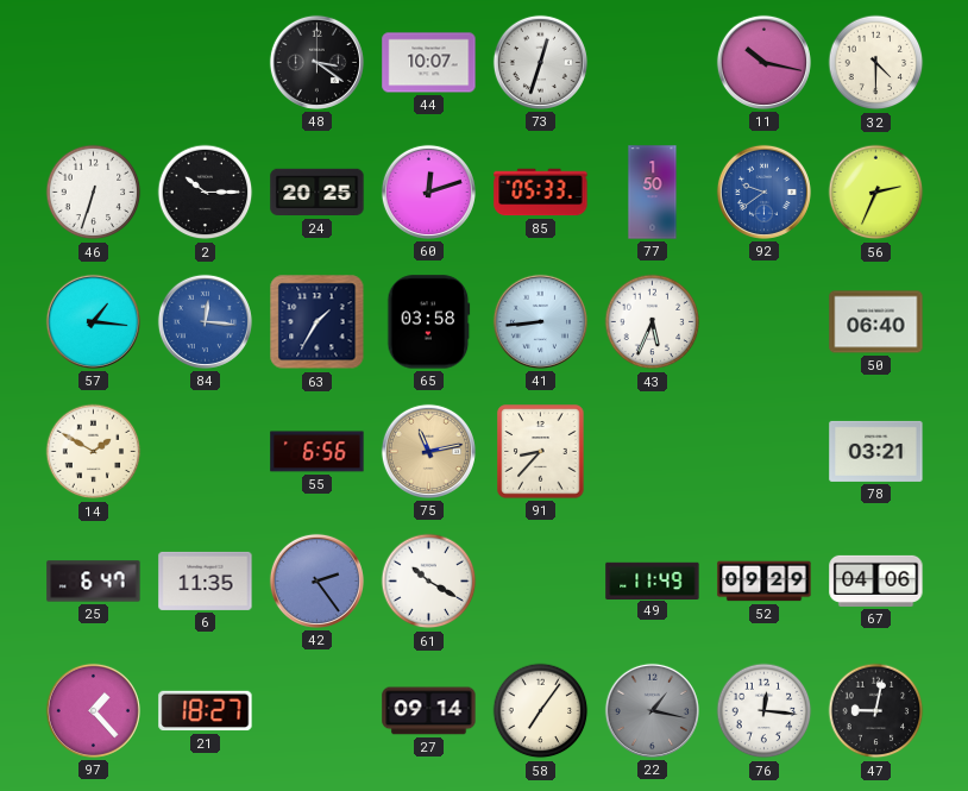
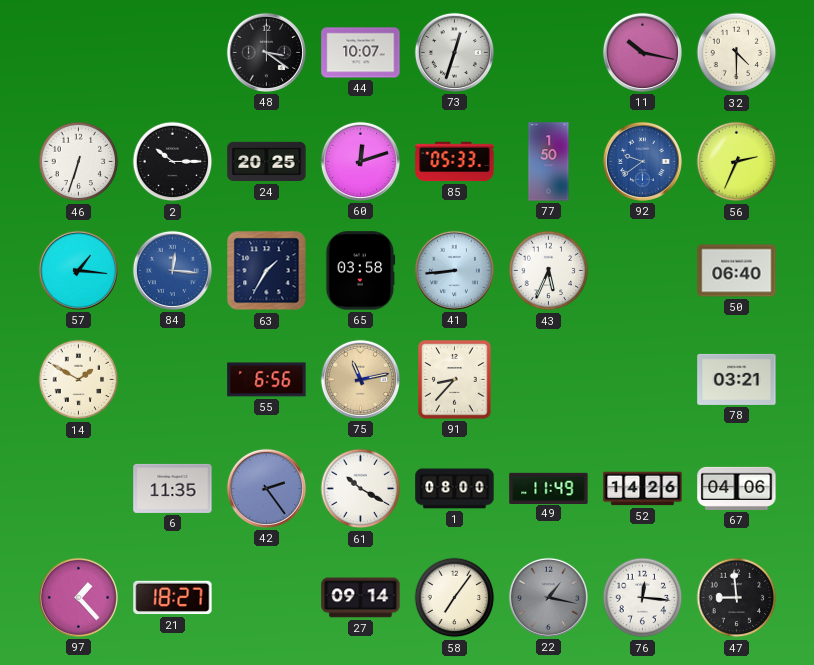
25: 6:47 -> none (94, 582)
1: none -> 08:00 (455, 489)
52: 09:29 -> 14:26 (643, 489)
47: 9:02 -> 8:59 (737, 598)
